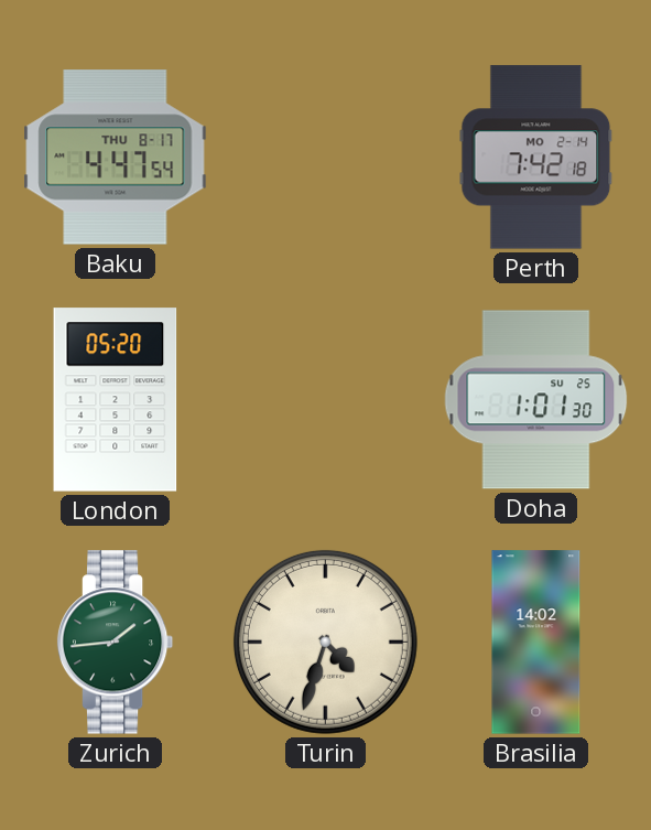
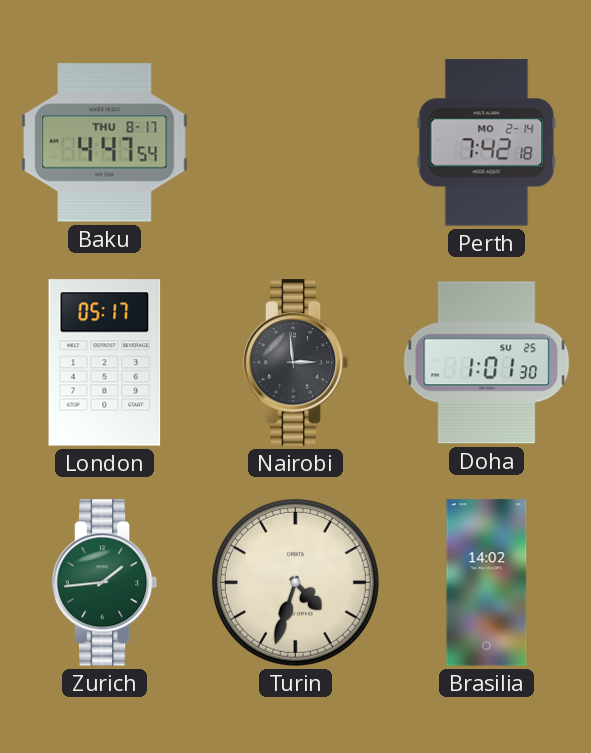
London: 05:20 -> 05:17 (105, 363)
Nairobi: none -> 2:59 (296, 363)
